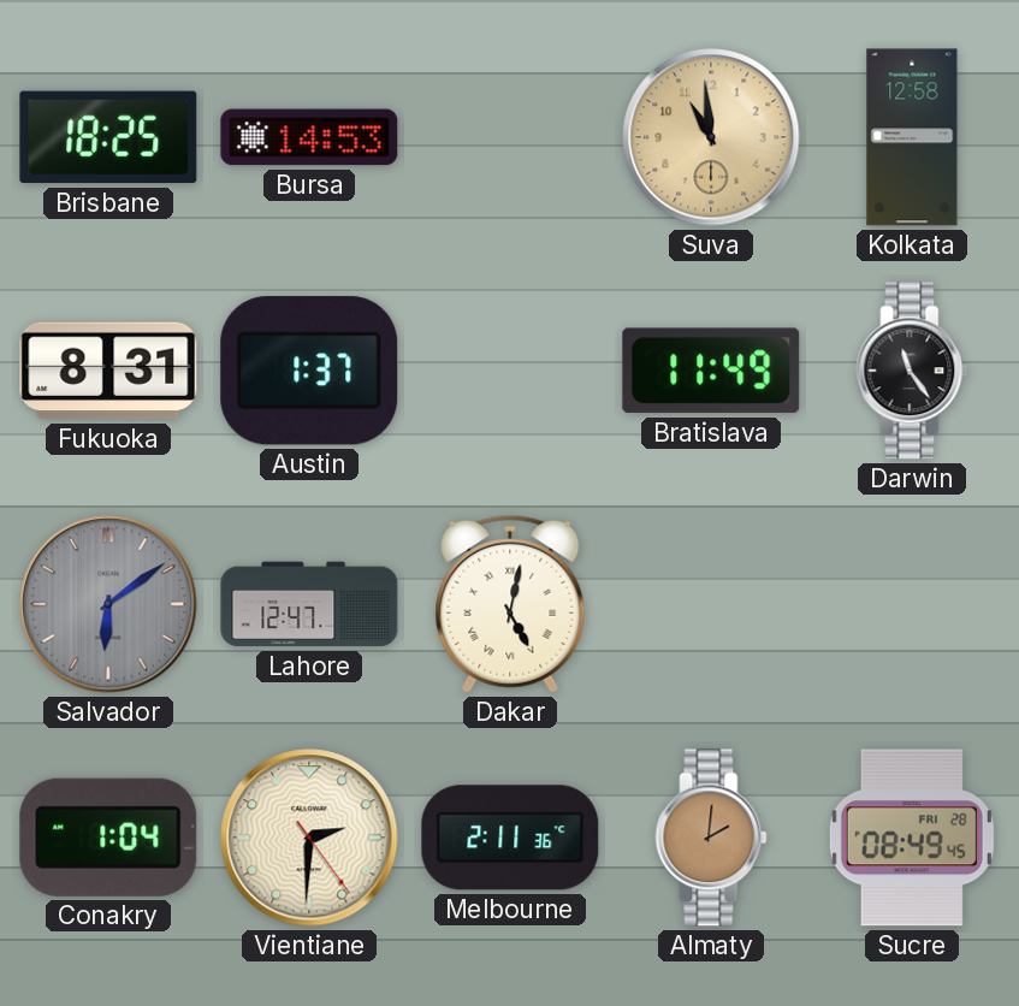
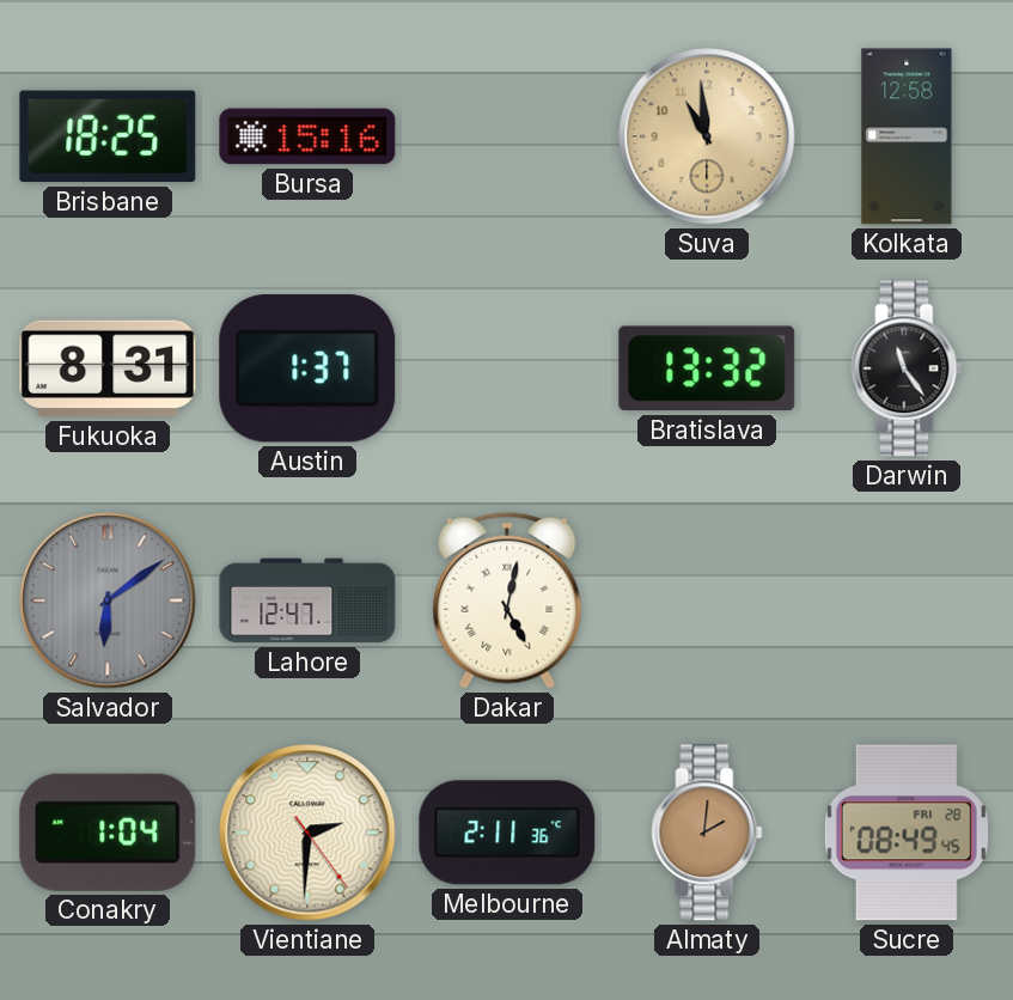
Bursa: 14:53 -> 15:16 (307, 136)
Bratislava: 11:49 -> 13:32 (707, 368)
